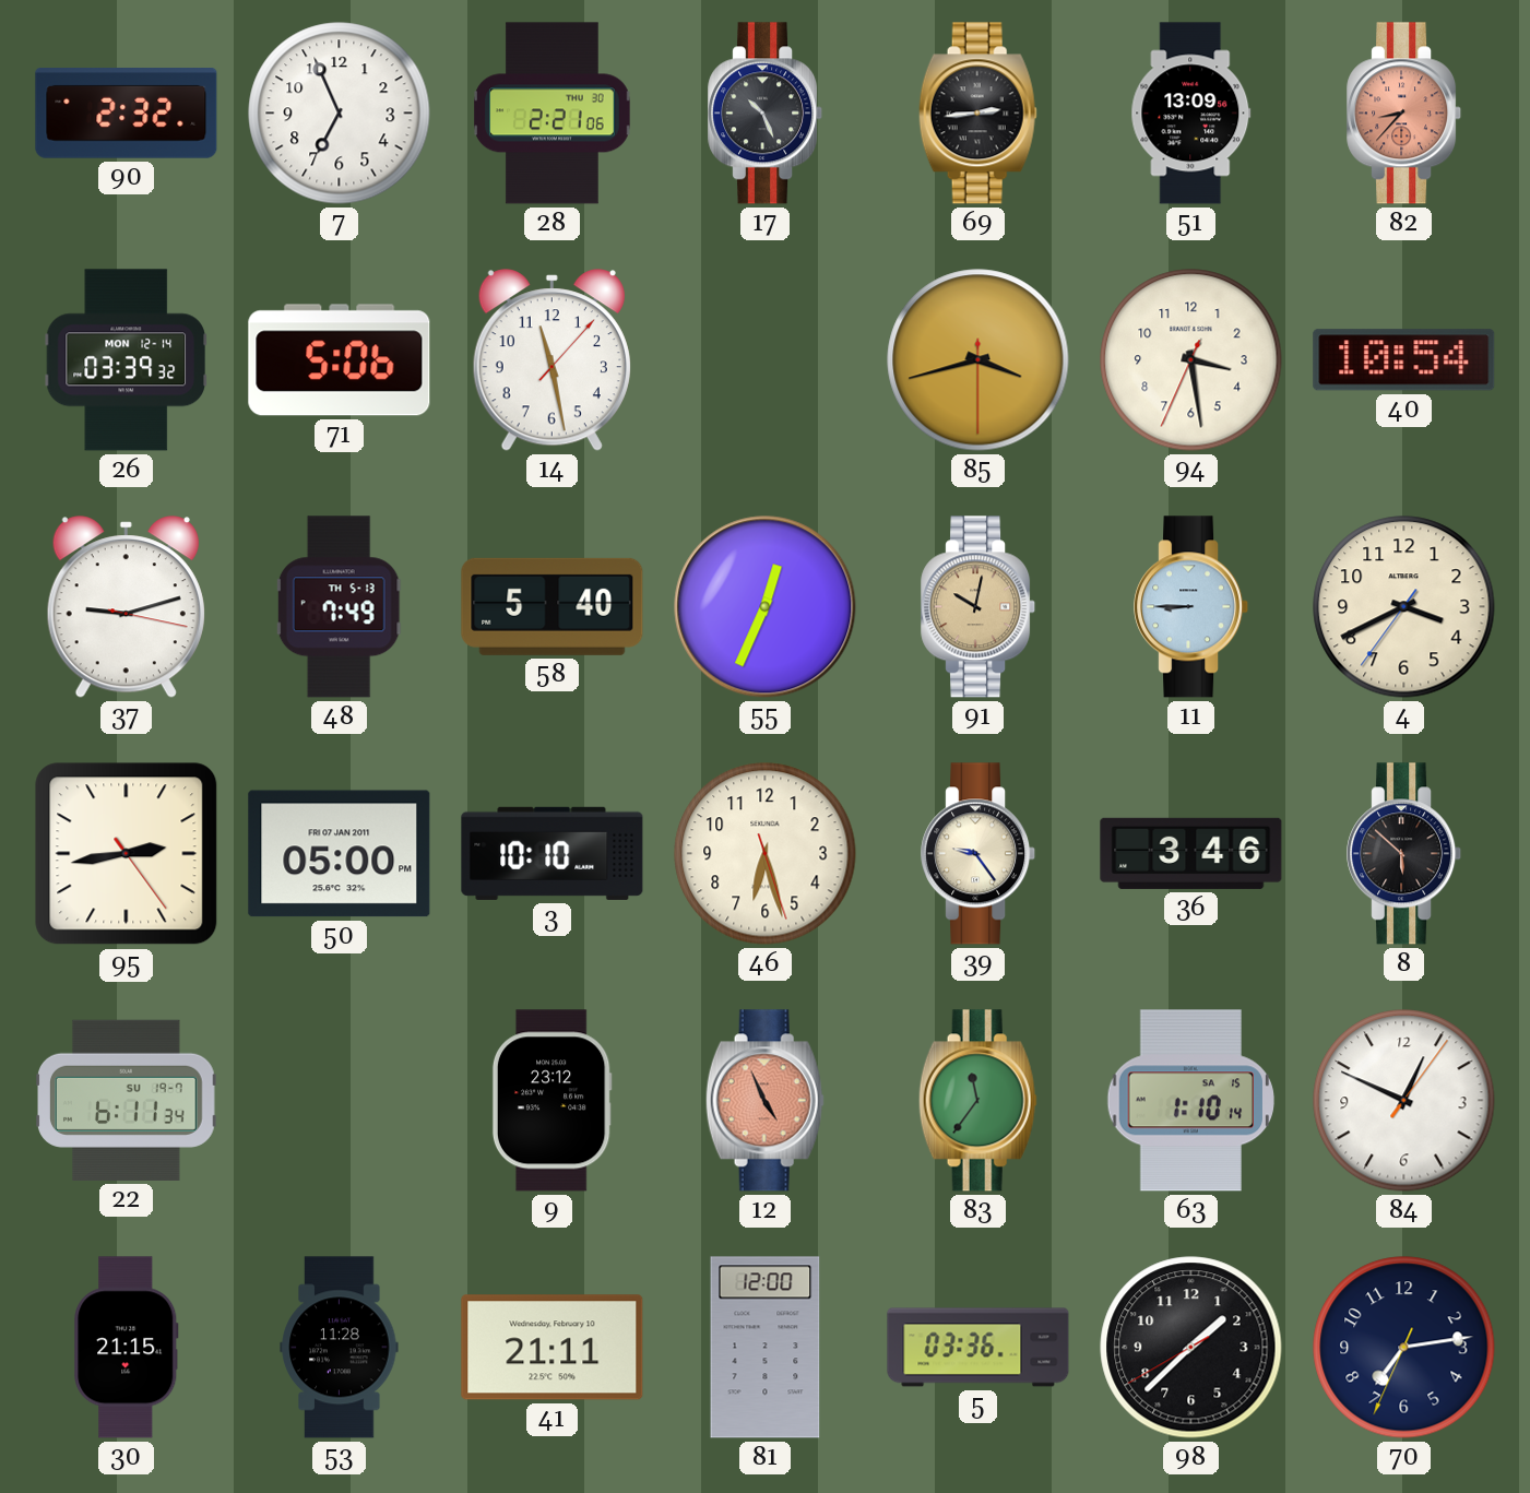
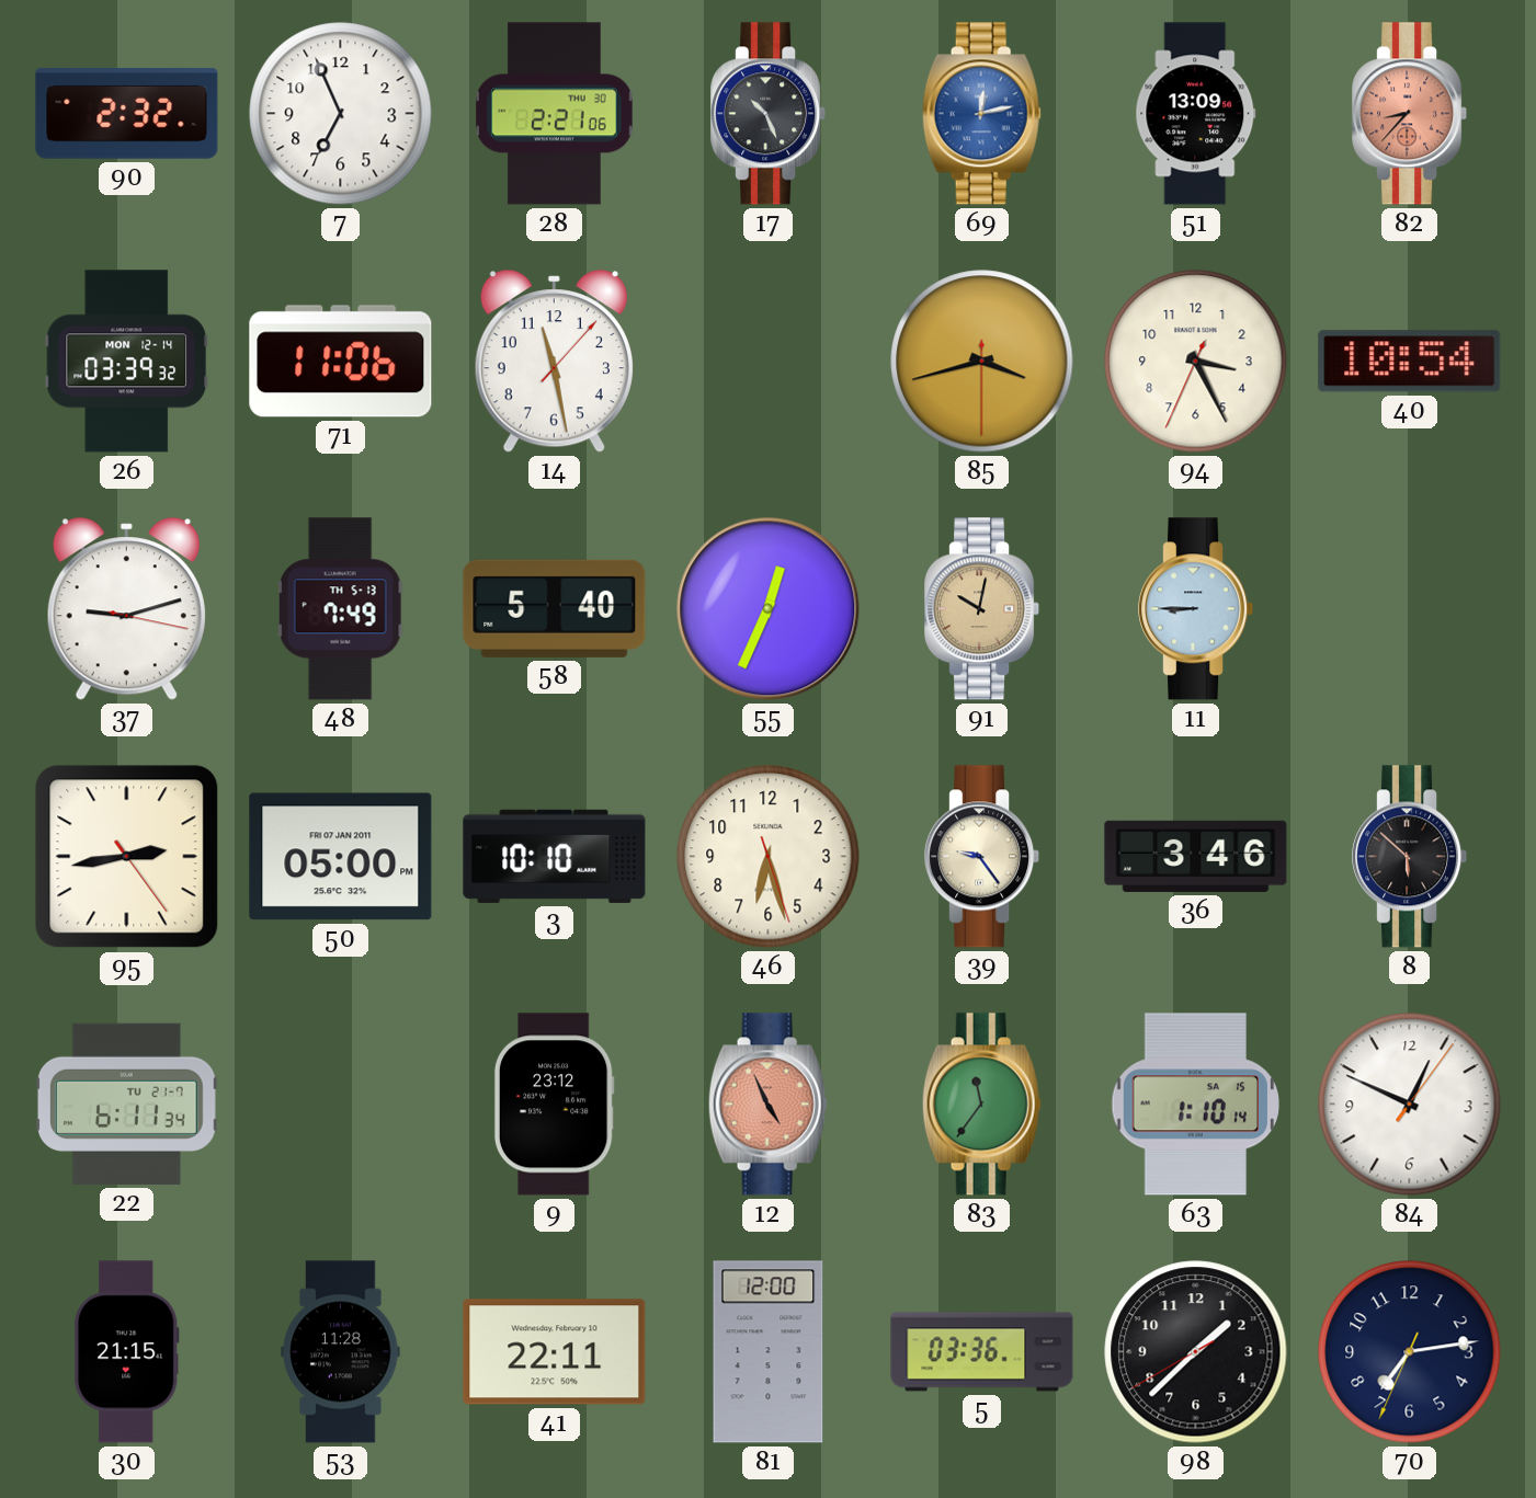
69: 2:44 -> 12:13 (981, 114)
69 dial: black -> blue (981, 114)
71: 5:06 -> 11:06 (341, 362)
94: 3:28 -> 3:25 (1196, 362)
4: 3:40 -> none (1404, 607)
22 date: SU 19-7 -> TU 21-7 (127, 1104)
41: 21:11 -> 22:11 (555, 1352)
